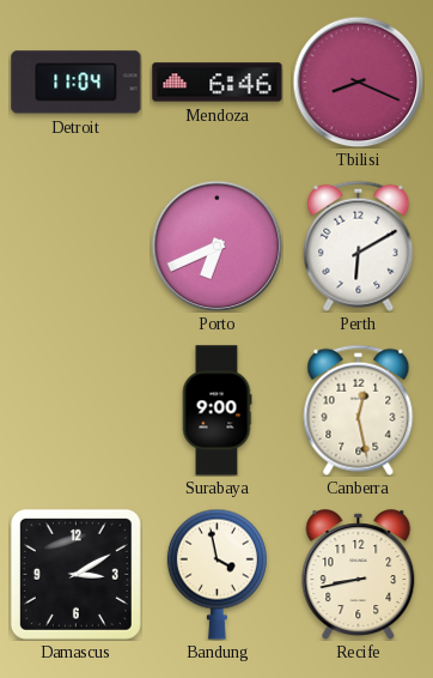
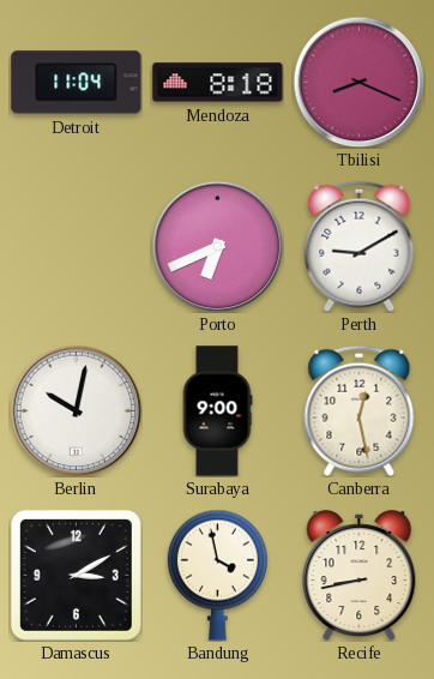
Mendoza: 6:46 -> 8:18 (218, 83)
Perth: 6:10 -> 9:10 (360, 246)
Berlin: none -> 10:02 (76, 410)
